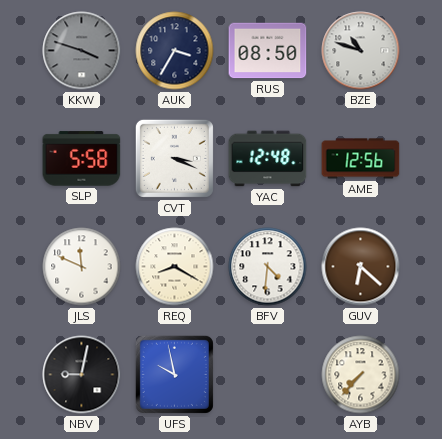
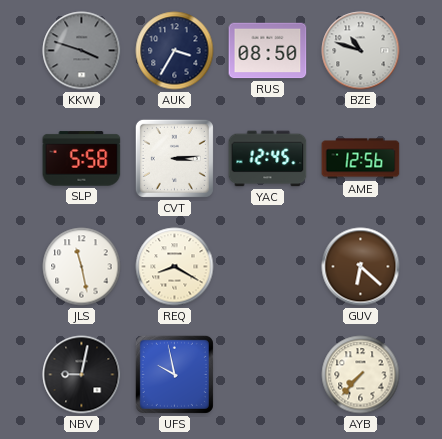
CVT: 3:19 -> 3:14 (174, 158)
YAC: 12:48 -> 12:45 (268, 159)
JLS: 11:49 -> 11:28 (82, 267)
BFV: 4:31 -> none (268, 267)
